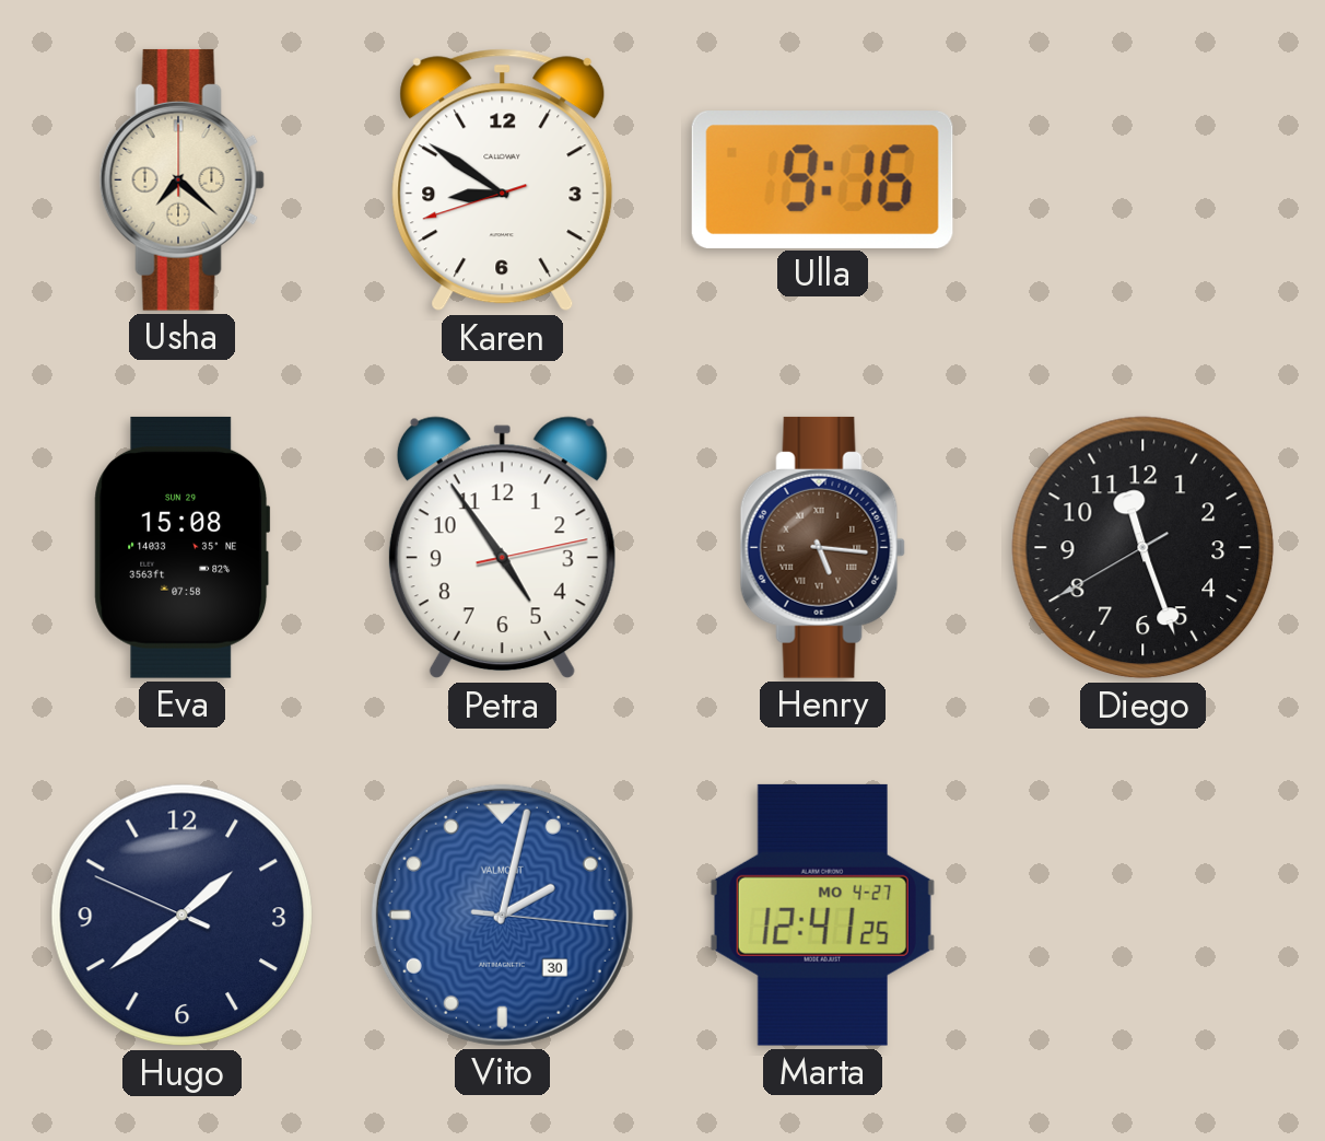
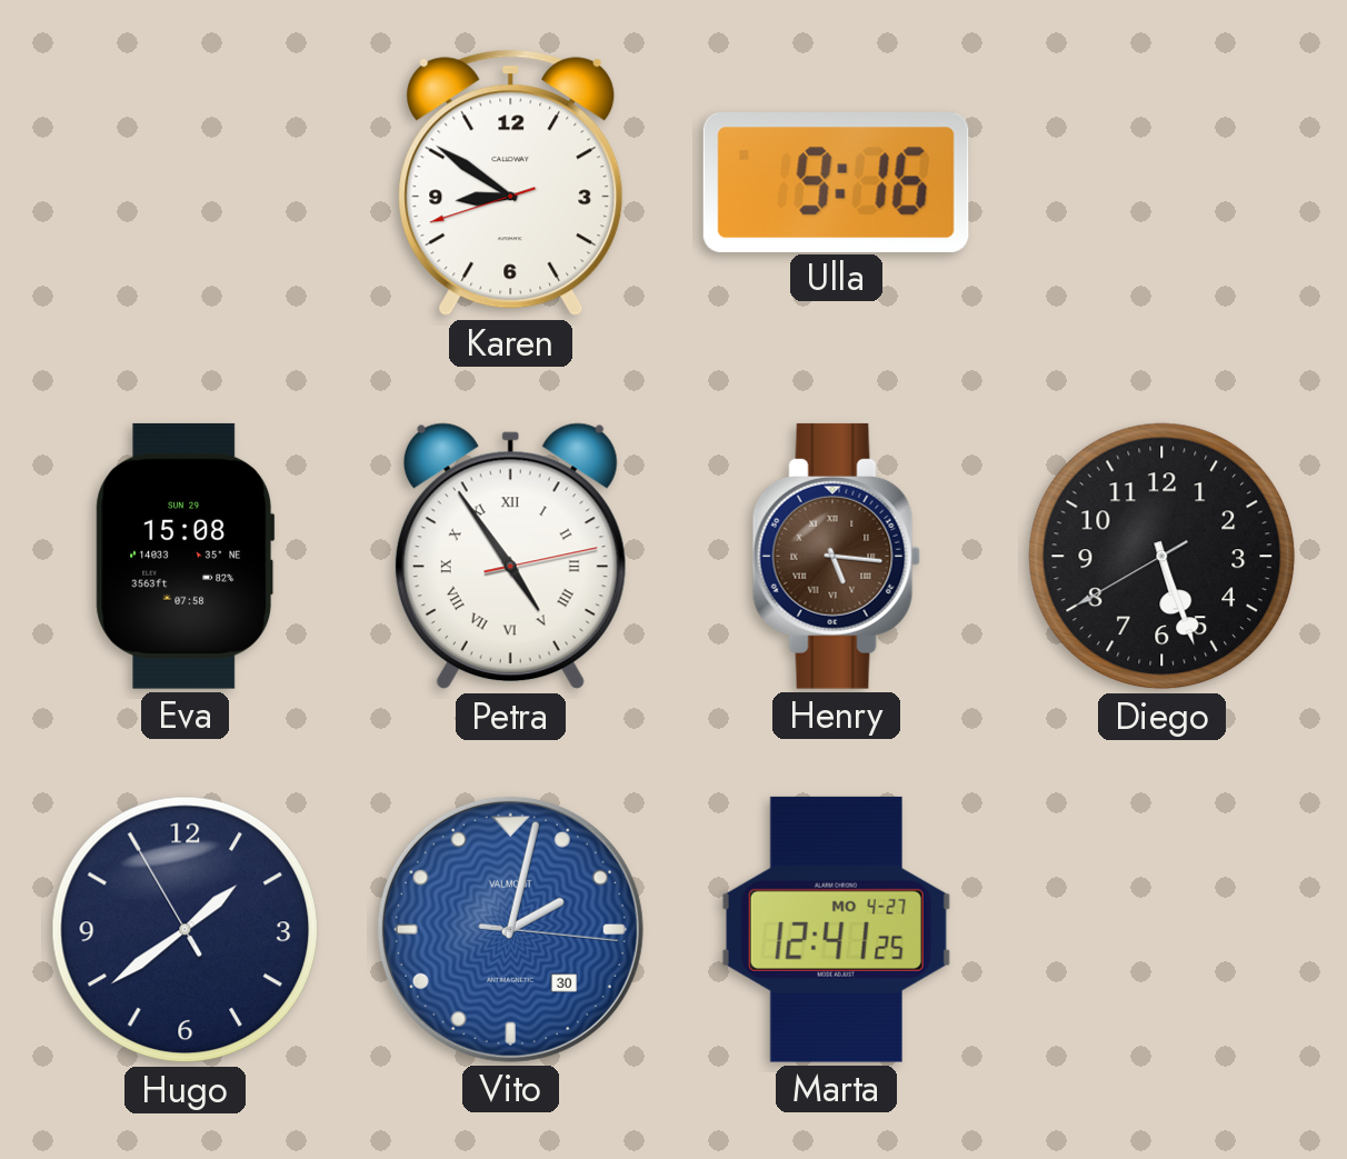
Usha: 7:22 -> none (181, 179)
Petra numerals: Arabic -> Roman (510, 557)
Diego: 11:26 -> 5:26 (1163, 557)
Hugo: 1:38:49 -> 1:38:55 (186, 930)
